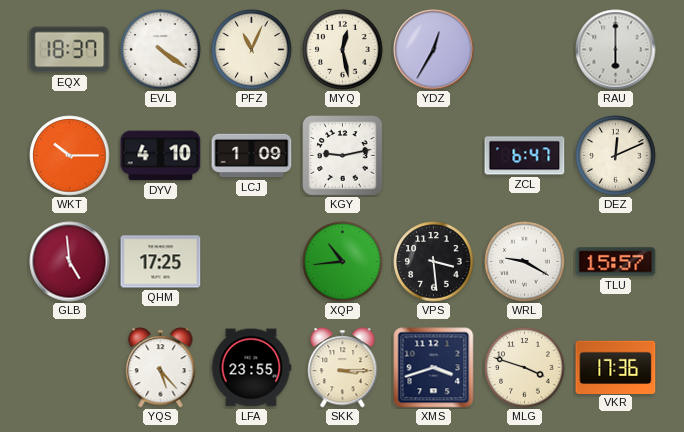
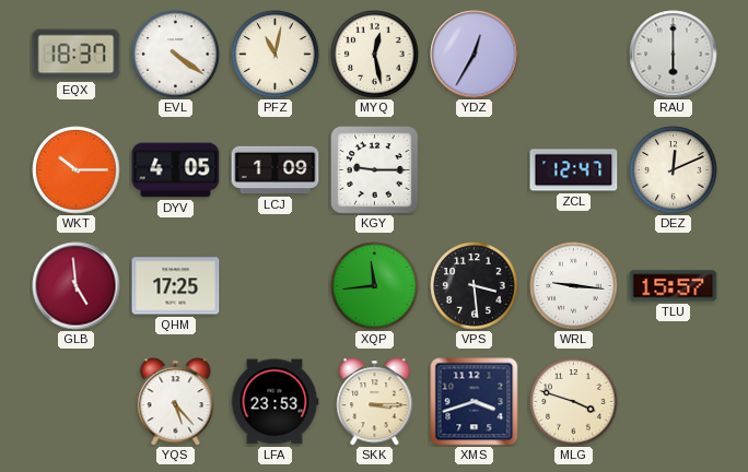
PFZ: 11:04 -> 11:02 (276, 55)
DYV: 4:10 -> 4:05 (176, 170)
KGY: 9:13 -> 9:15 (375, 170)
ZCL: 6:47 -> 12:47 (574, 170)
XQP: 10:44 -> 11:44 (375, 286)
WRL: 9:20 -> 9:16 (574, 286)
LFA: 23:55 -> 23:53 (274, 402)
VKR: 17:36 -> none (616, 367)
